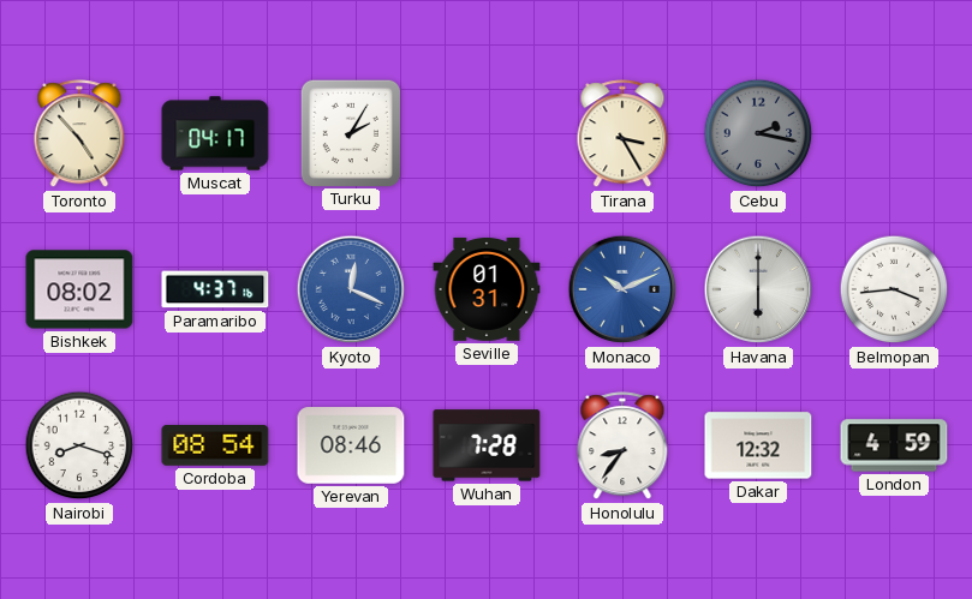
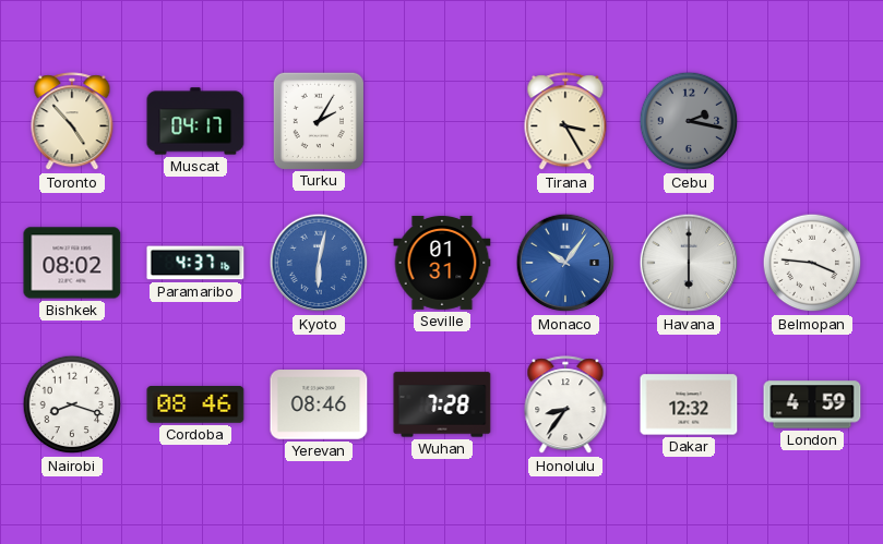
Kyoto: 12:19 -> 6:02 (319, 263)
Monaco: 10:11 -> 10:06 (565, 263)
Belmopan: 3:44 -> 3:46 (812, 263)
Cordoba: 08:54 -> 08:46 (195, 406)
